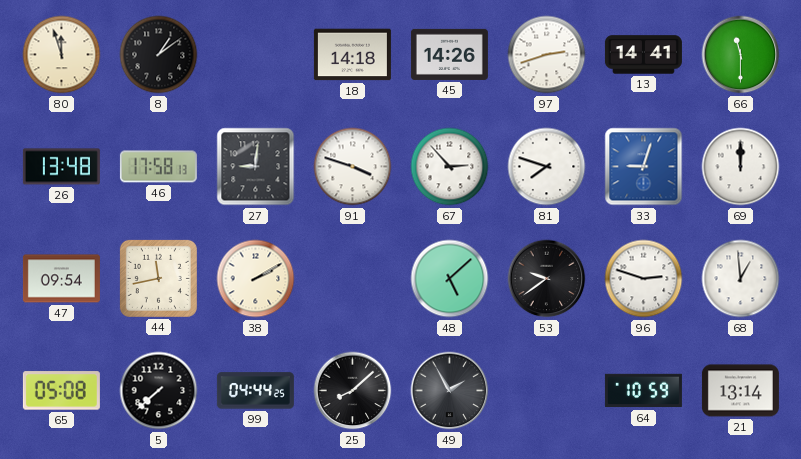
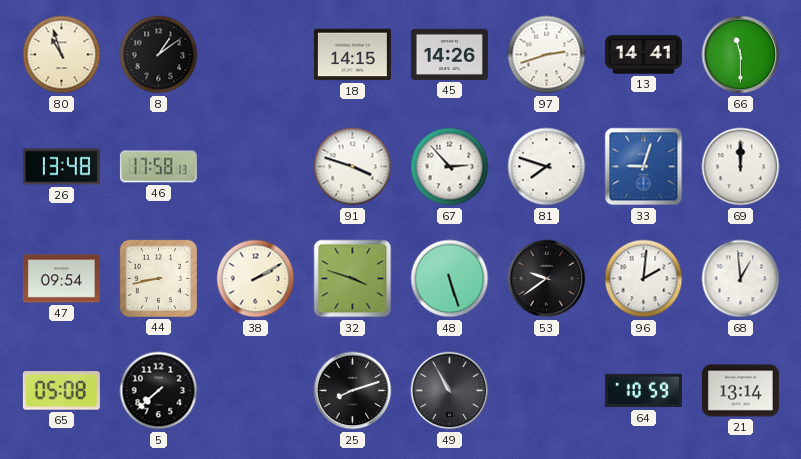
80: 11:57 -> 10:57 (62, 55)
18: 14:18 -> 14:15 (352, 55)
27: 9:01 -> none (256, 167)
44: 11:43 -> 8:43 (158, 278)
32: none -> 3:48 (353, 279)
48: 5:08 -> 5:27 (450, 279)
96: 2:48 -> 2:01 (644, 279)
99: 04:44 -> none (255, 391)
25: 8:08 -> 8:12 (353, 391)
49: 1:55 -> 10:55 (450, 391)
